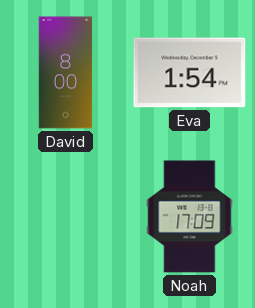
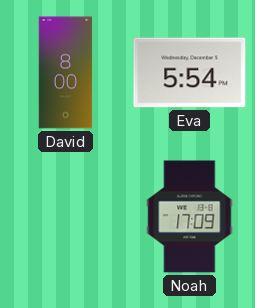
Eva: 1:54 -> 5:54 (190, 73)
